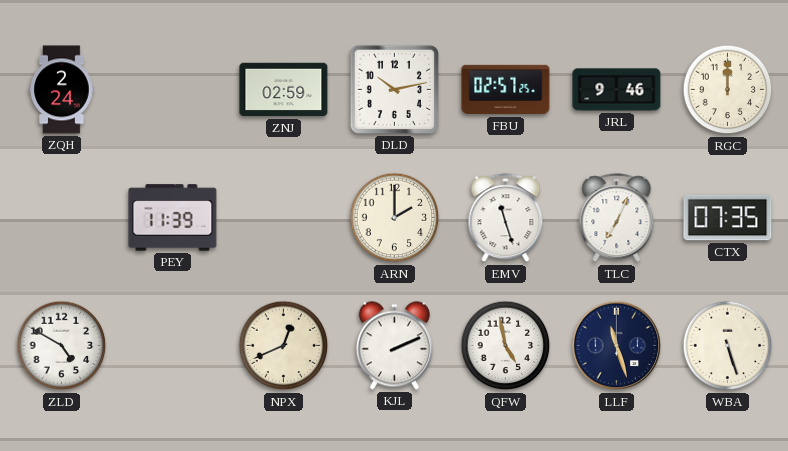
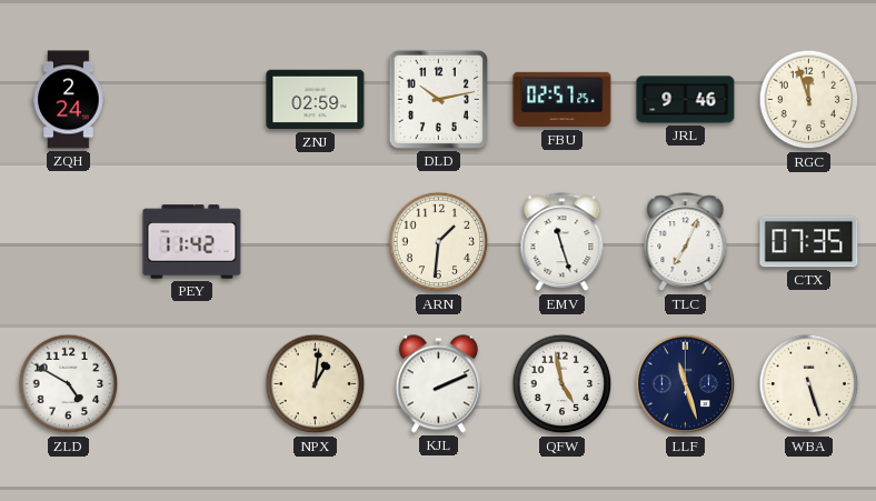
RGC: 12:00 -> 11:57 (809, 100)
PEY: 11:39 -> 11:42 (192, 242)
ARN: 2:00 -> 1:31 (439, 242)
NPX: 12:41 -> 1:01 (316, 384)
